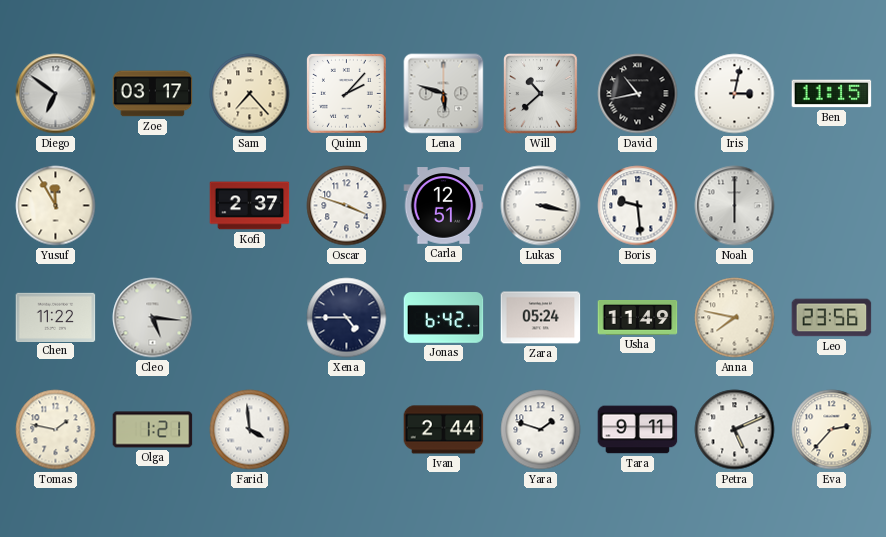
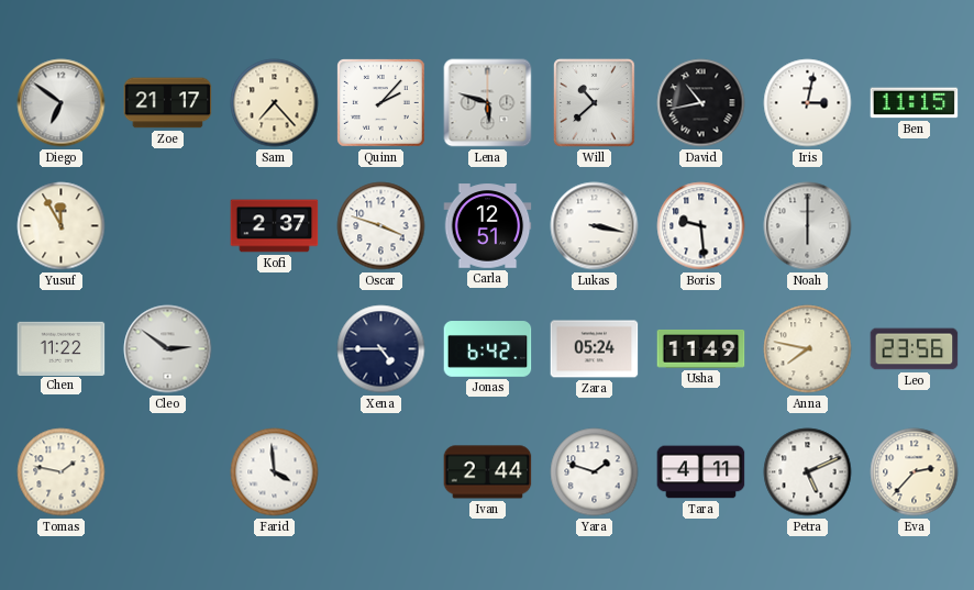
Zoe: 03:17 -> 21:17 (168, 103)
Cleo: 5:16 -> 2:51 (168, 349)
Olga: 1:21 -> none (153, 430)
Tara: 9:11 -> 4:11 (701, 472)
